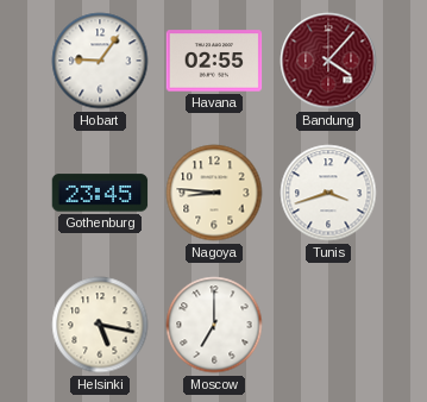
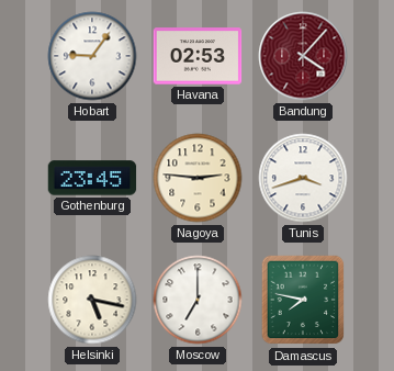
Havana: 02:55 -> 02:53 (198, 56)
Nagoya: 8:46 -> 2:46 (198, 178)
Damascus: none -> 7:47 (303, 300)
